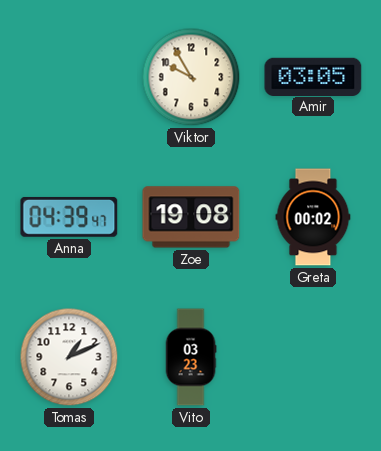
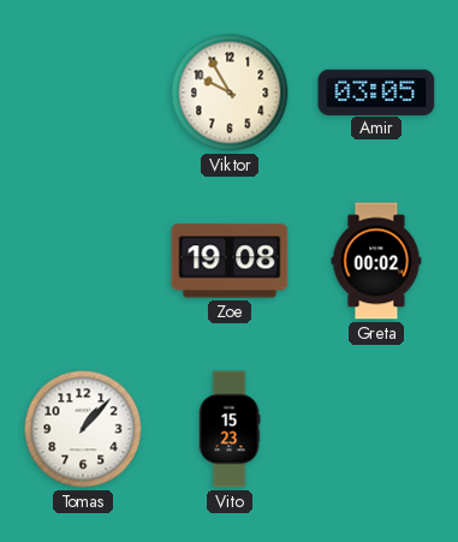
Anna: 04:39 -> none (69, 217)
Tomas: 1:11 -> 1:07 (83, 429)
Vito: 03:23 -> 15:23 (230, 429)
